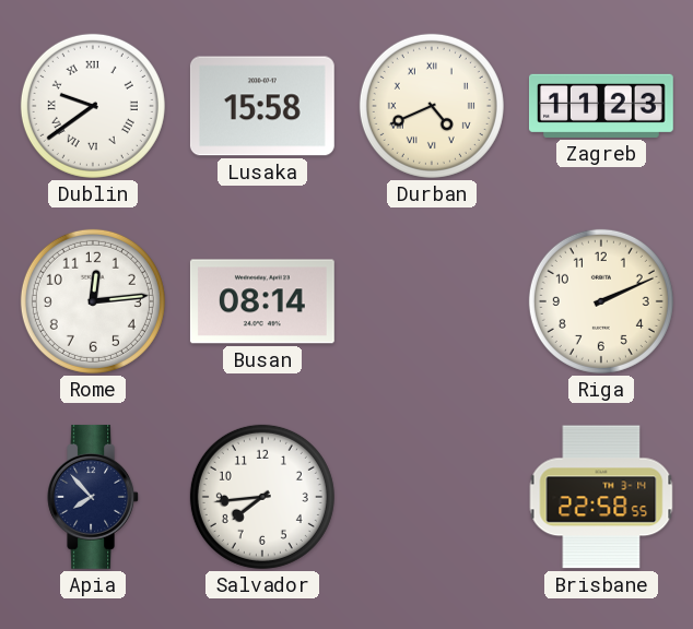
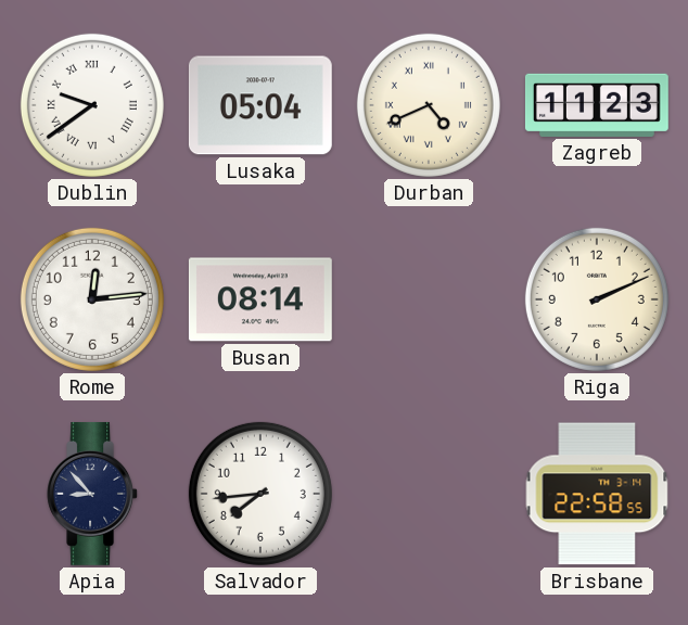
Lusaka: 15:58 -> 05:04 (260, 105)
Apia: 7:53 -> 8:53 (92, 494)
